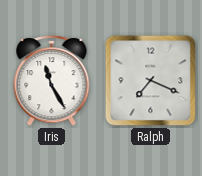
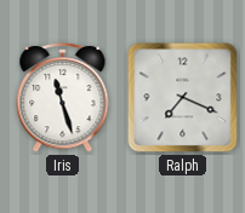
Iris: 11:25 -> 11:27 (63, 98)
